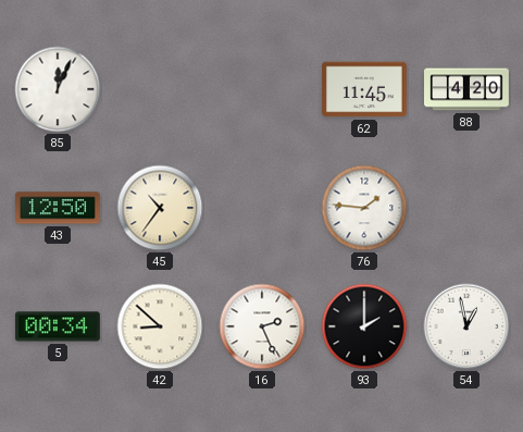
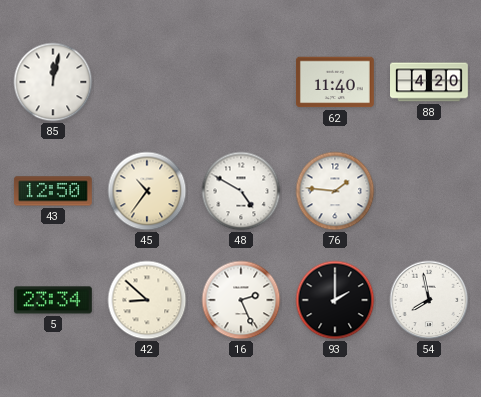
85: 12:04 -> 12:02 (53, 82)
62: 11:45 -> 11:40 (336, 82)
48: none -> 4:50 (241, 191)
5: 00:34 -> 23:34 (53, 300)
54: 12:58 -> 7:58 (429, 300)
